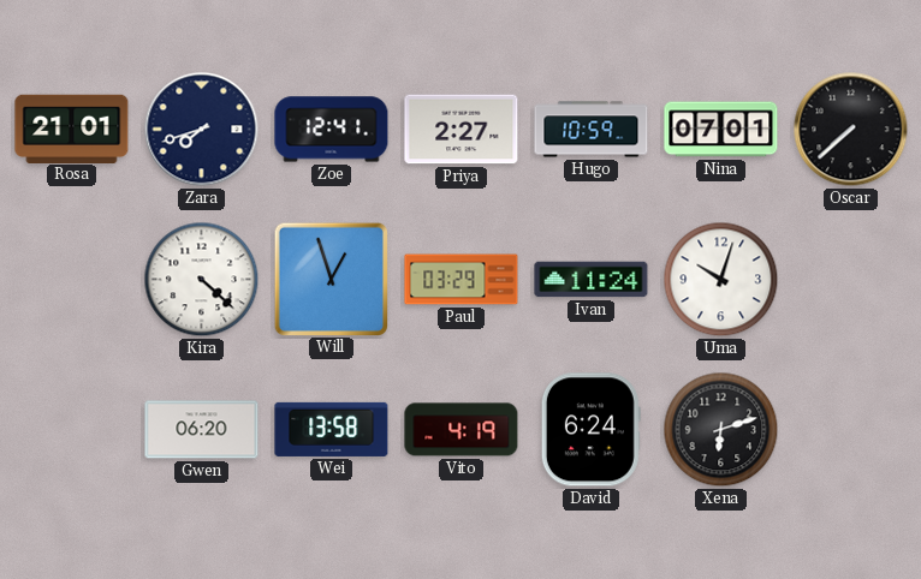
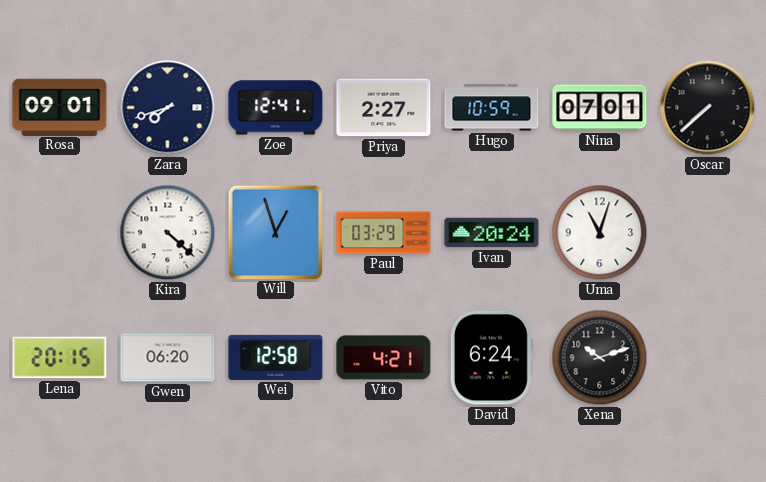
Rosa: 21:01 -> 09:01 (60, 107)
Ivan: 11:24 -> 20:24 (492, 233)
Uma: 10:03 -> 11:03 (600, 233)
Lena: none -> 20:15 (60, 358)
Wei: 13:58 -> 12:58 (276, 357)
Vito: 4:19 -> 4:21 (384, 358)
Xena: 6:12 -> 10:12 (600, 358)
